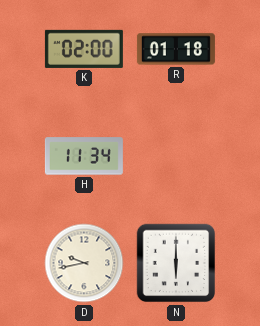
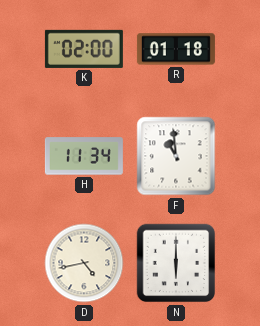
F: none -> 10:59 (176, 156)
D: 9:43 -> 4:43 (84, 263)
